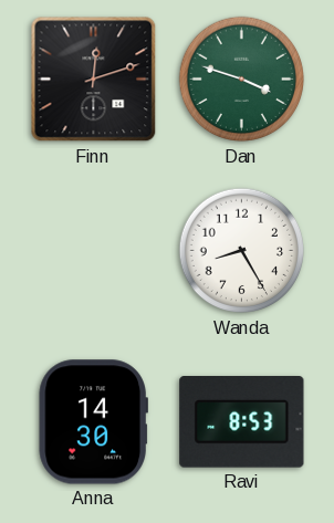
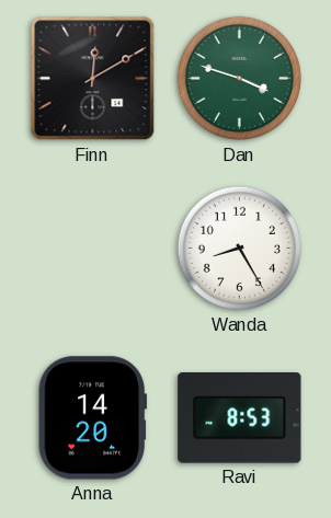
Finn: 12:12 -> 12:10 (93, 79)
Anna: 14:30 -> 14:20 (92, 418)
